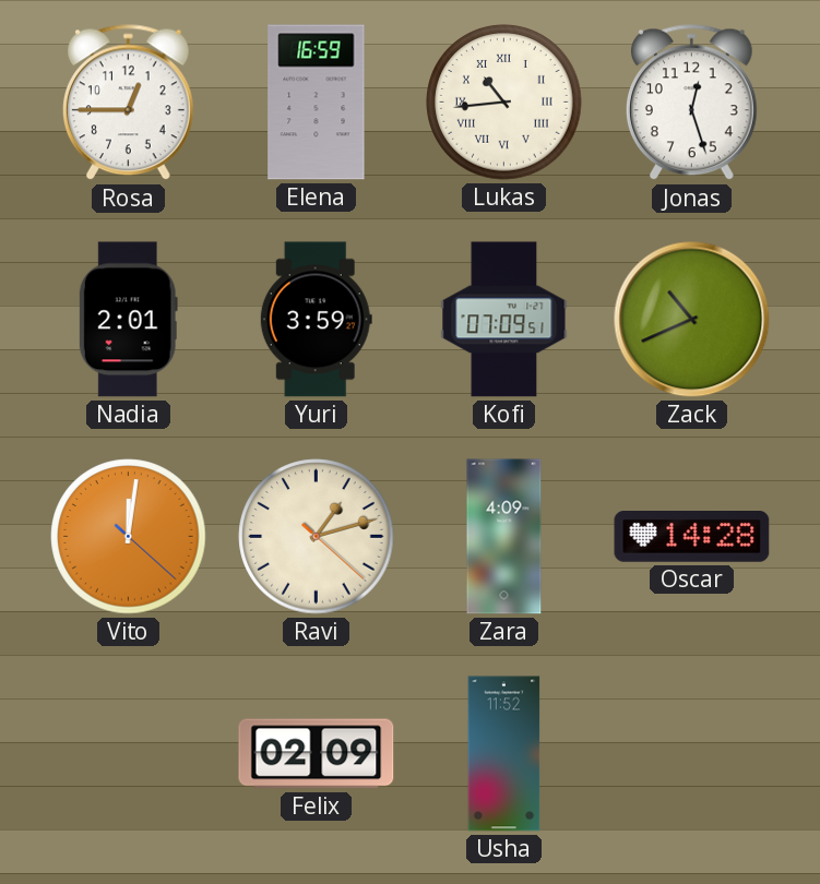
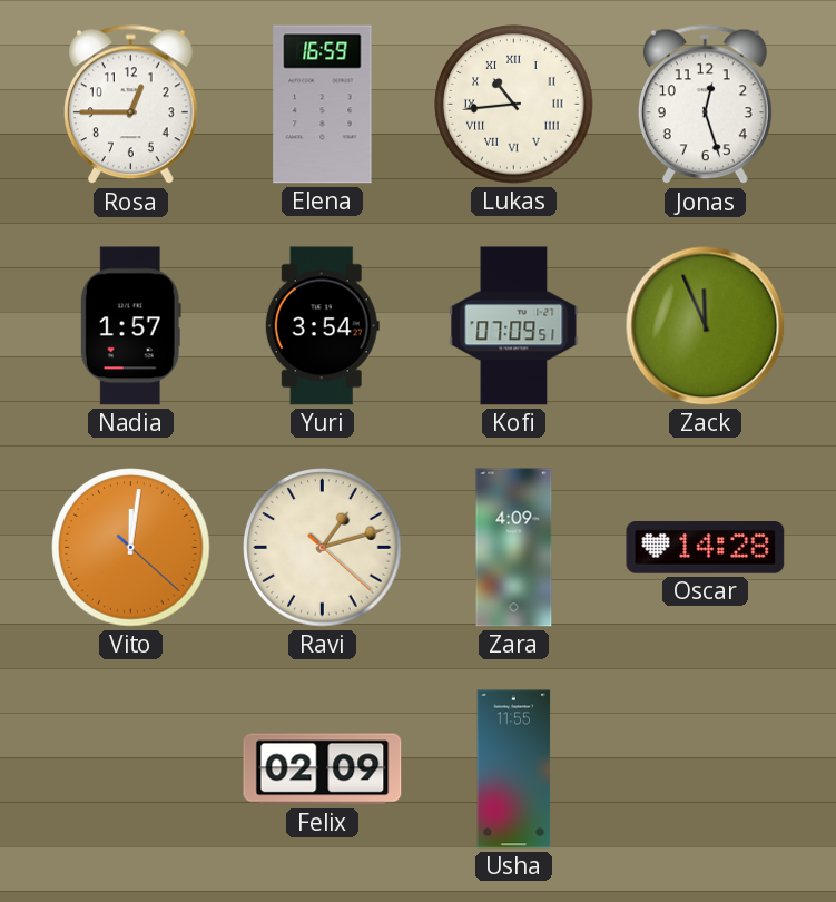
Nadia: 2:01 -> 1:57 (130, 326)
Yuri: 3:59 -> 3:54 (322, 326)
Zack: 10:41 -> 11:56 (706, 326)
Usha: 11:52 -> 11:55 (514, 769)
